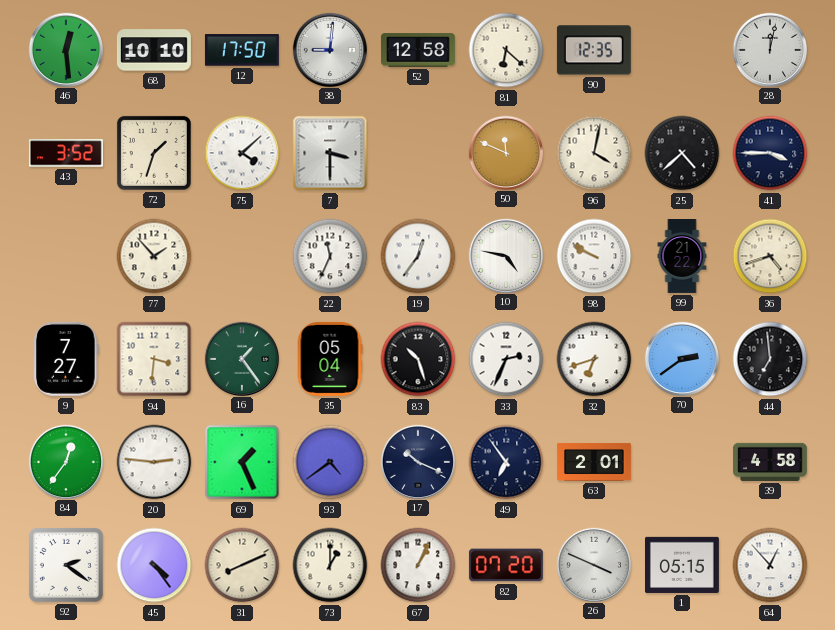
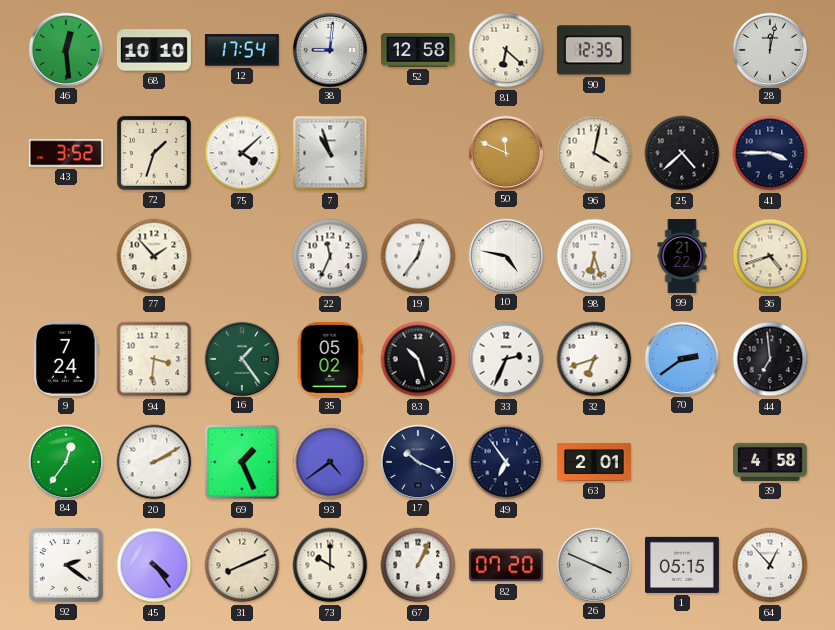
12: 17:50 -> 17:54 (242, 50)
7: 3:30 -> 10:57 (330, 153)
98: 9:50 -> 6:27 (594, 256)
9: 7:27 -> 7:24 (66, 359)
35: 05:04 -> 05:02 (330, 359)
20: 2:46 -> 2:10 (154, 462)
73: 1:00 -> 10:00 (330, 565)
